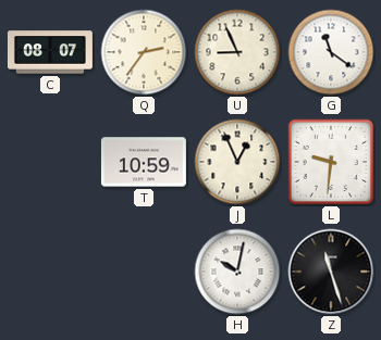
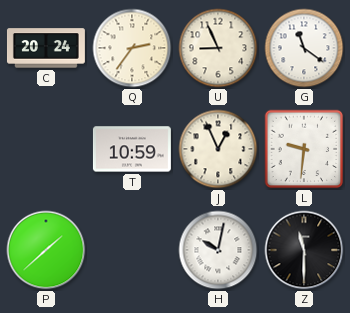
C: 08:07 -> 20:24 (46, 48)
P: none -> 1:38 (46, 250)
Z: 11:27 -> 11:30 (304, 250)
